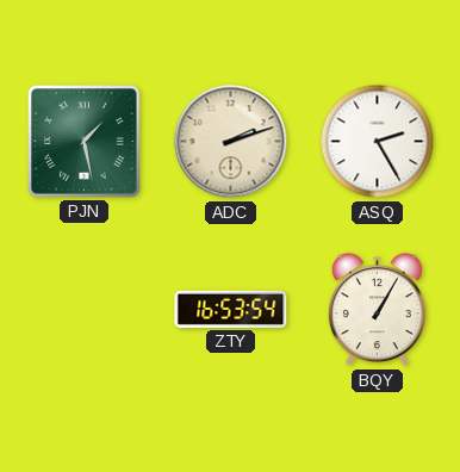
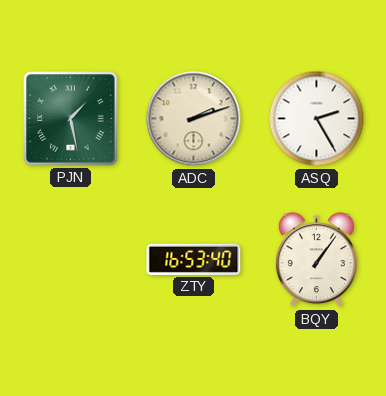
ZTY: 16:53:54 -> 16:53:40 (194, 259)
BQY: 1:05 -> 1:06 (316, 260)
